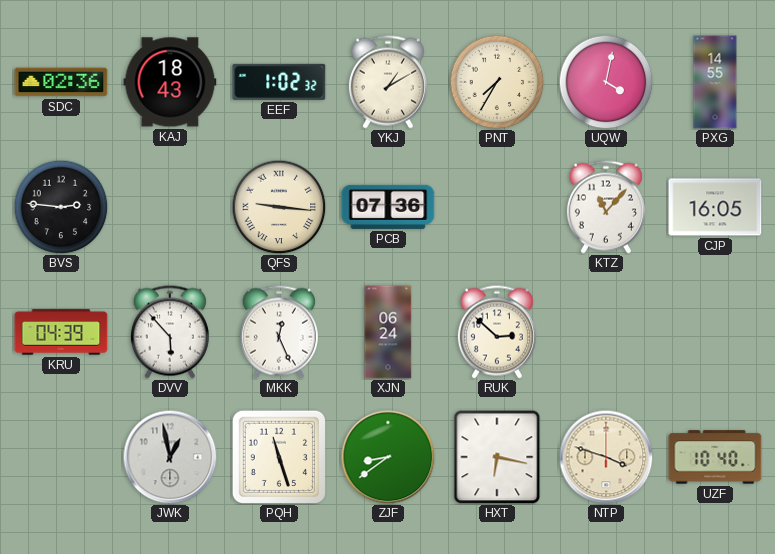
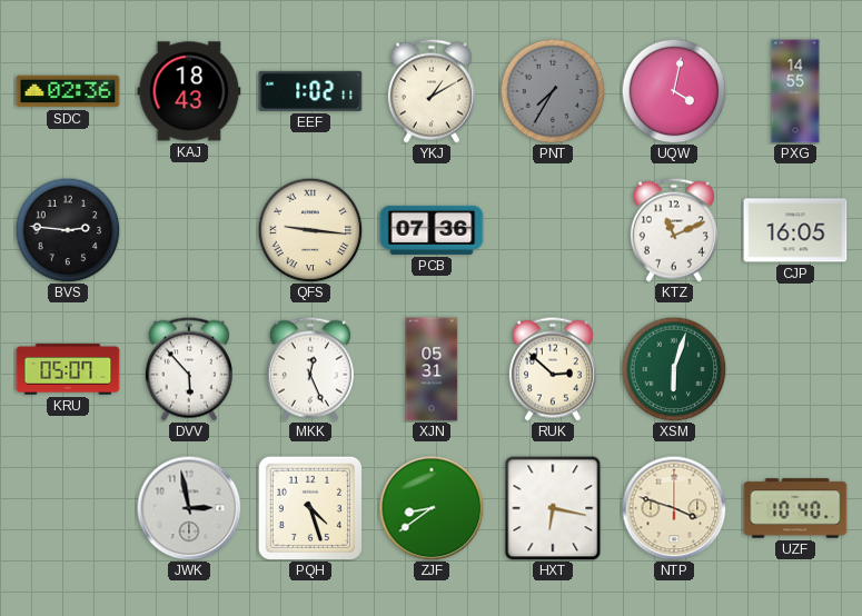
EEF: 1:02:32 -> 1:02:11 (310, 91)
PNT dial: cream -> grey (553, 91)
KTZ: 11:07 -> 11:11 (674, 230)
KRU: 04:39 -> 05:07 (68, 369)
XJN: 06:24 -> 05:31 (432, 369)
XSM: none -> 6:03 (674, 369)
JWK: 12:58 -> 2:58 (189, 508)
PQH: 11:27 -> 4:27 (309, 507)
